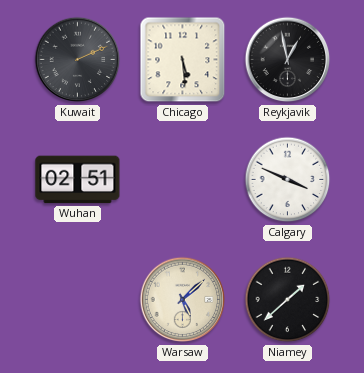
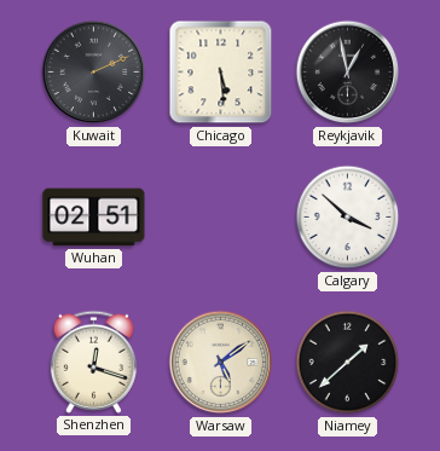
Calgary: 3:49 -> 3:52 (348, 218)
Shenzhen: none -> 12:18 (93, 362)
Warsaw: 5:08 -> 5:09 (221, 363)
